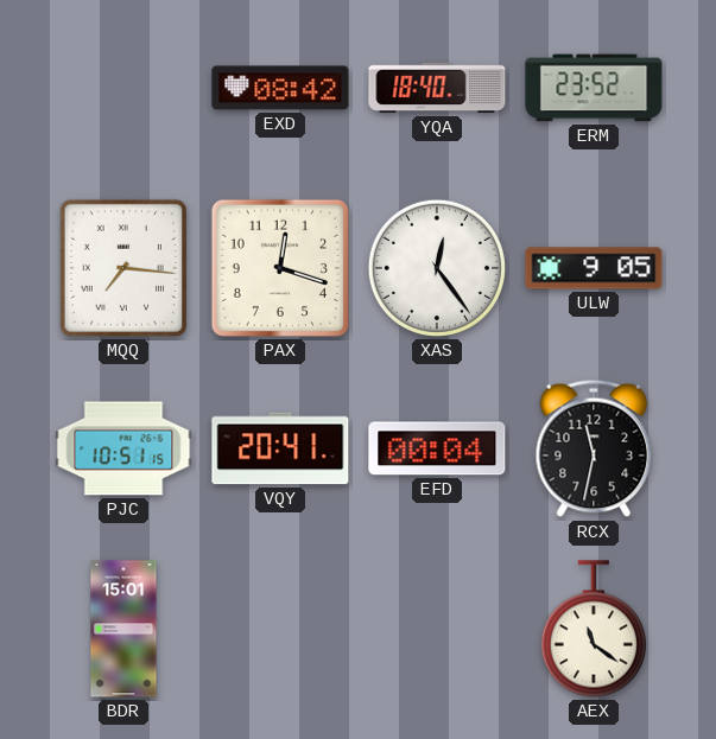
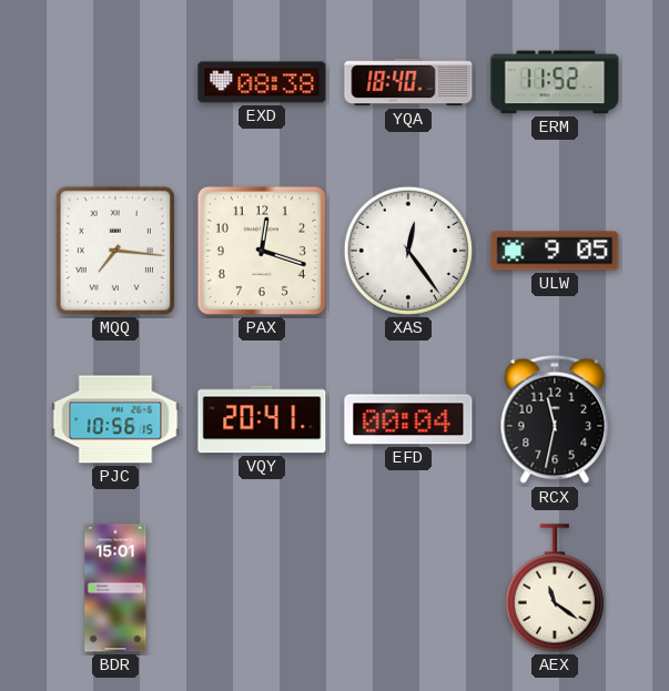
EXD: 08:42 -> 08:38 (262, 82)
ERM: 23:52 -> 11:52 (555, 82)
PJC: 10:51 -> 10:56 (115, 419)
